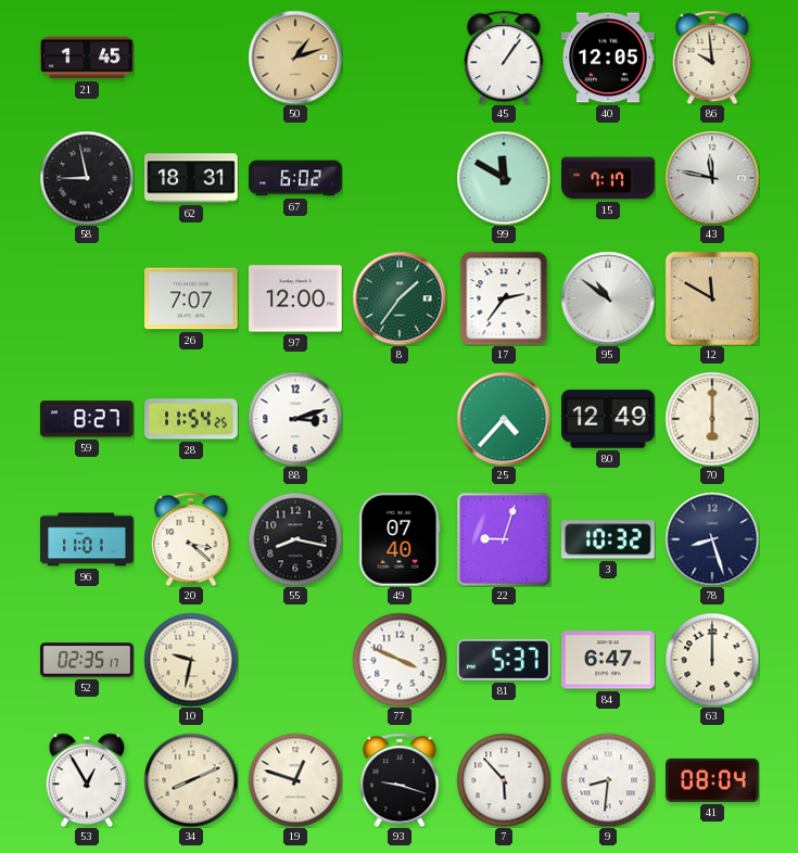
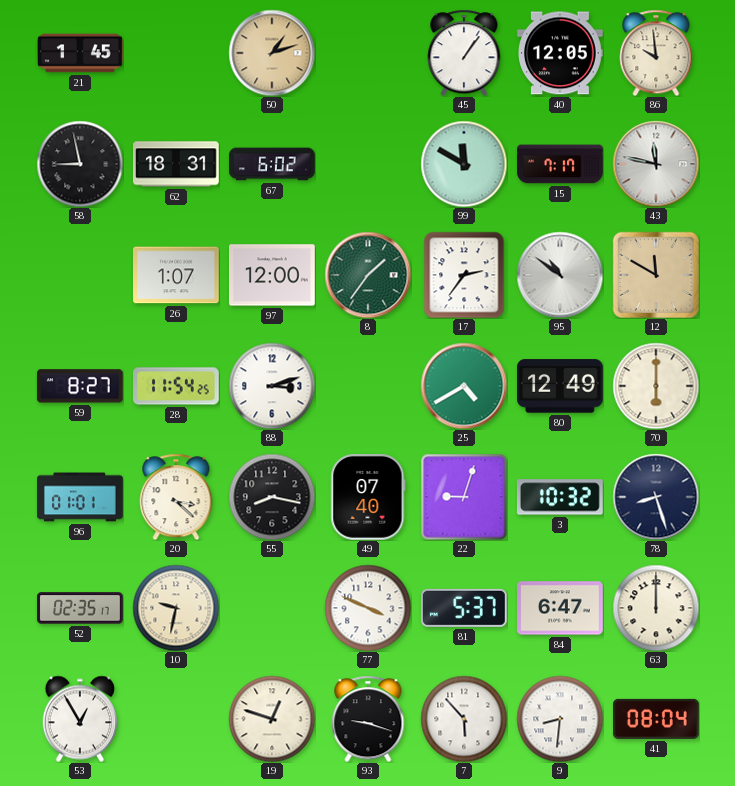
26: 7:07 -> 1:07 (177, 275)
25: 4:37 -> 4:40 (464, 386)
96: 11:01 -> 01:01 (80, 497)
34: 8:11 -> none (191, 780)
